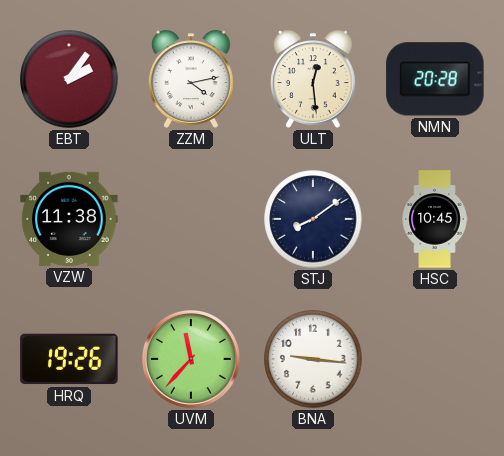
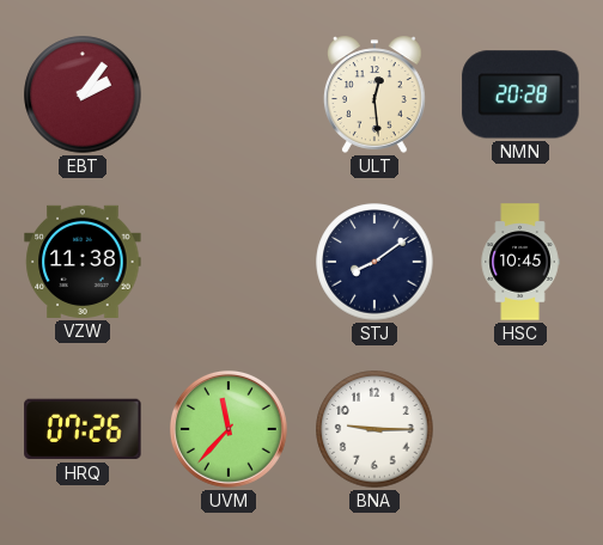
ZZM: 4:13 -> none (191, 79)
HRQ: 19:26 -> 07:26 (83, 429)
BNA: 9:16 -> 9:15 (374, 429)
